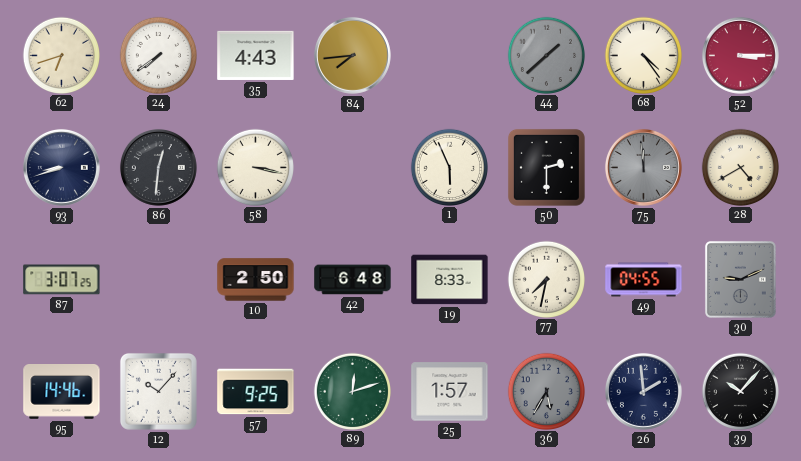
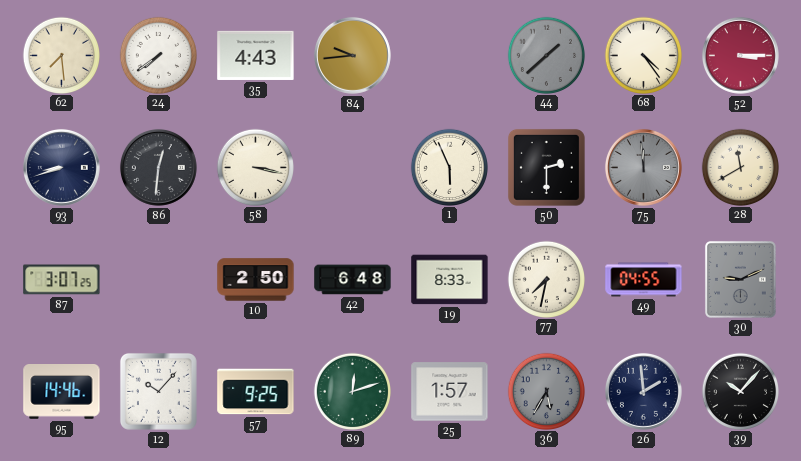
62: 6:42 -> 7:29 (61, 55)
84: 7:44 -> 9:44 (352, 55)
28: 4:40 -> 11:40 (740, 167)
